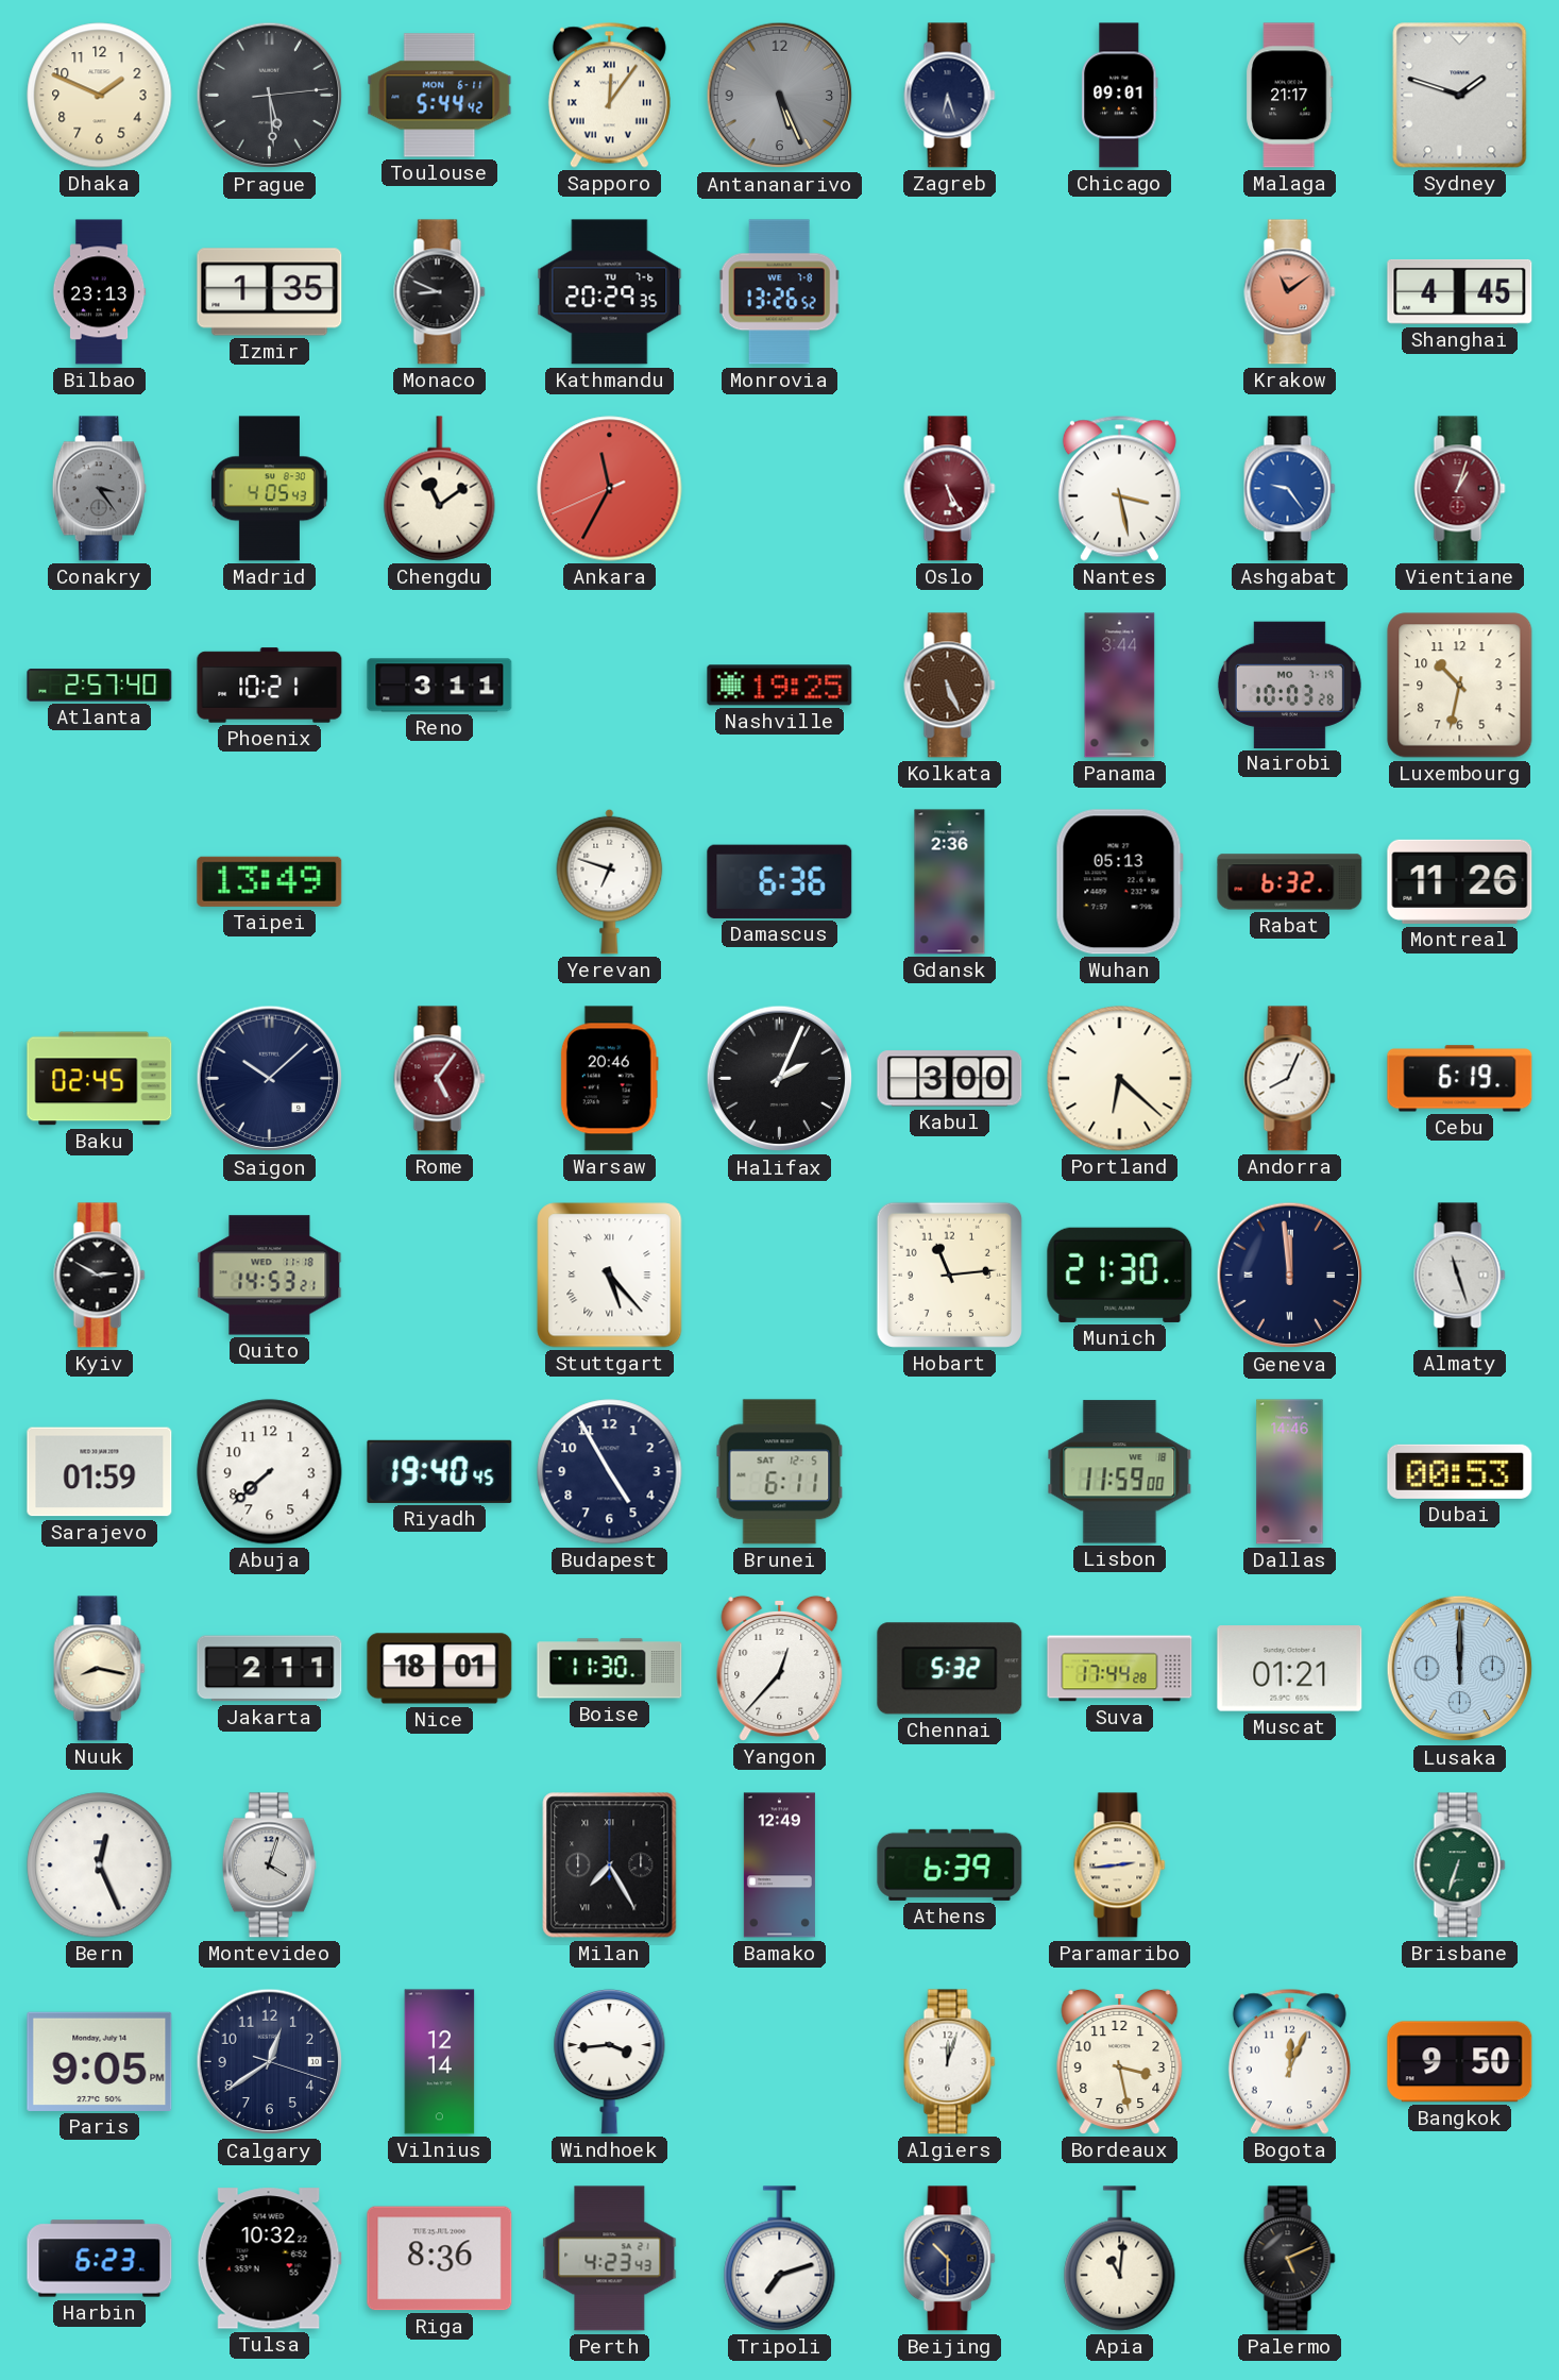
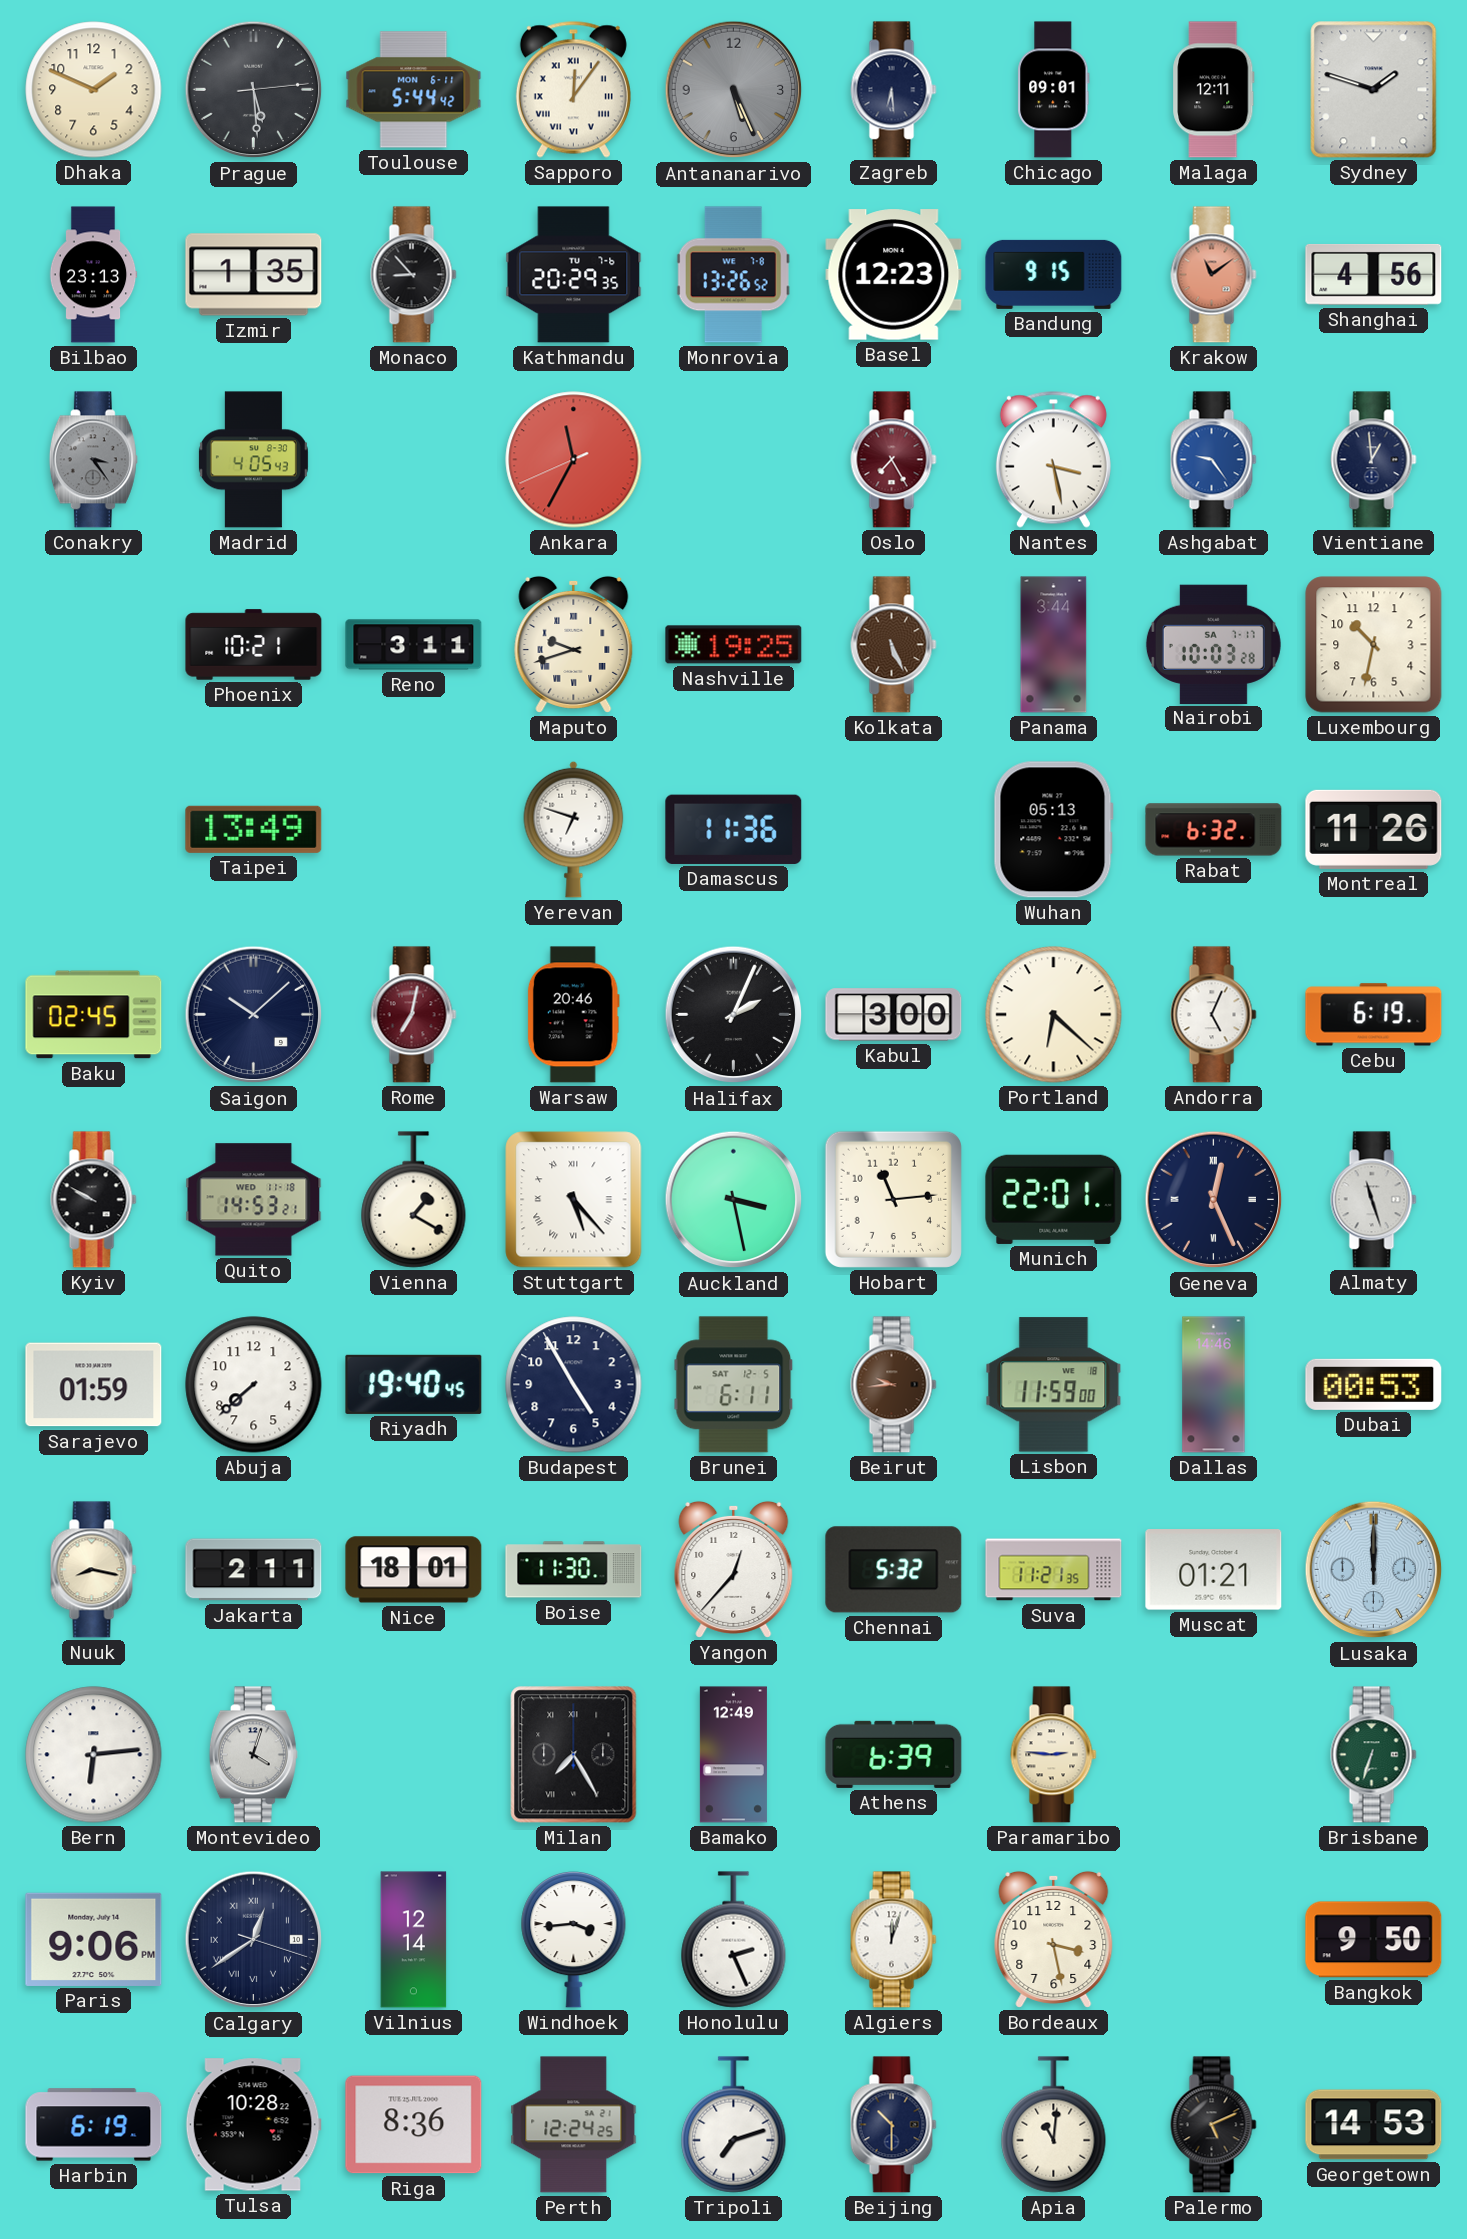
Zagreb: 6:27 -> 6:29 (894, 90)
Malaga: 21:17 -> 12:11 (1214, 90)
Monaco: 8:49 -> 8:53 (414, 275)
Basel: none -> 12:23 (894, 275)
Bandung: none -> 9:15 (1054, 274)
Shanghai: 4:45 -> 4:56 (1374, 274)
Chengdu: 11:09 -> none (440, 489)
Oslo: 5:25 -> 7:25 (894, 460)
Vientiane: 1:03 -> 12:59 (1374, 460)
Vientiane dial: burgundy -> navy (1374, 460)
Atlanta: 2:57 -> none (100, 686)
Maputo: none -> 9:42 (574, 644)
Nairobi date: MO 7-19 -> SA 7-17 (1213, 644)
Damascus: 6:36 -> 11:36 (734, 829)
Gdansk: 2:36 -> none (950, 882)
Rome: 5:06 -> 7:02 (414, 1015)
Andorra: 8:04 -> 5:04 (1214, 1015)
Kyiv: 2:50 -> 9:50 (94, 1200)
Vienna: none -> 1:20 (414, 1200)
Auckland: none -> 3:28 (734, 1200)
Munich: 21:30 -> 22:01 (1054, 1199)
Geneva: 11:59 -> 12:26 (1214, 1200)
Beirut: none -> 9:44 (894, 1385)
Suva: 17:44 -> 11:21 (1054, 1570)
Bern: 12:26 -> 6:14 (94, 1755)
Paramaribo: 2:44 -> 2:46 (1054, 1755)
Paris: 9:05 -> 9:06 (94, 1939)
Calgary numerals: Arabic -> Roman (254, 1940)
Honolulu: none -> 2:26 (734, 1940)
Bogota: 12:04 -> none (1289, 2061)
Harbin: 6:23 -> 6:19 (94, 2125)
Tulsa: 10:32 -> 10:28 (253, 2125)
Perth: 4:23 -> 12:24 (574, 2125)
Georgetown: none -> 14:53 (1374, 2125)
